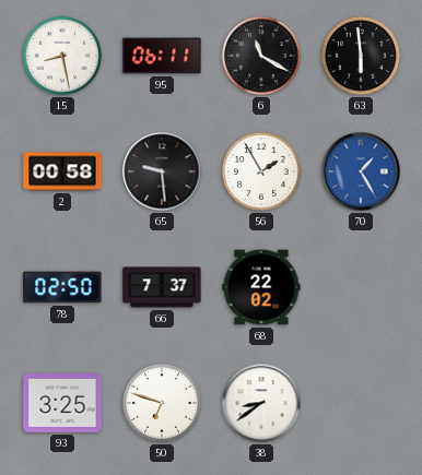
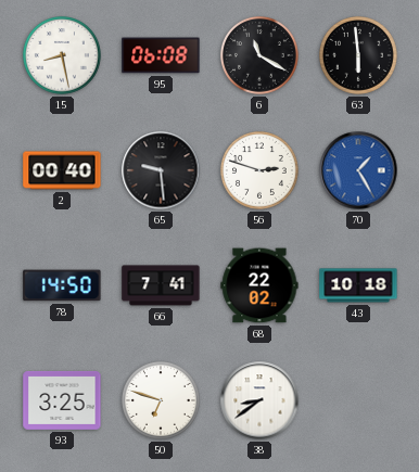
95: 06:11 -> 06:08 (161, 55)
2: 00:58 -> 00:40 (62, 170)
56: 1:55 -> 2:48 (259, 170)
78: 02:50 -> 14:50 (62, 285)
66: 7:37 -> 7:41 (161, 285)
43: none -> 10:18 (358, 285)
